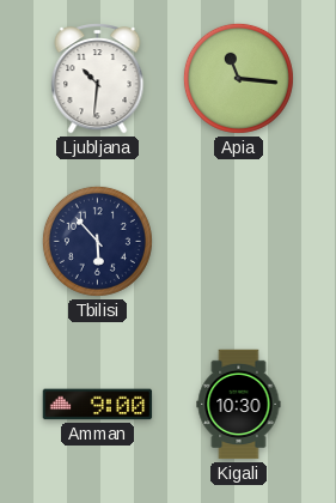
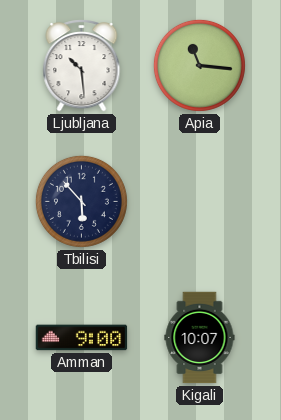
Ljubljana: 10:31 -> 10:29 (82, 66)
Kigali: 10:30 -> 10:07 (200, 338)
